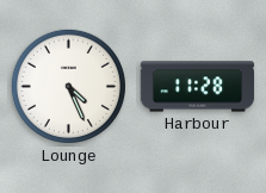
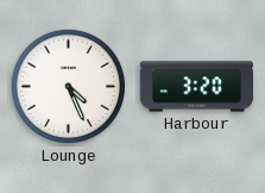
Harbour: 11:28 -> 3:20 (197, 87)
